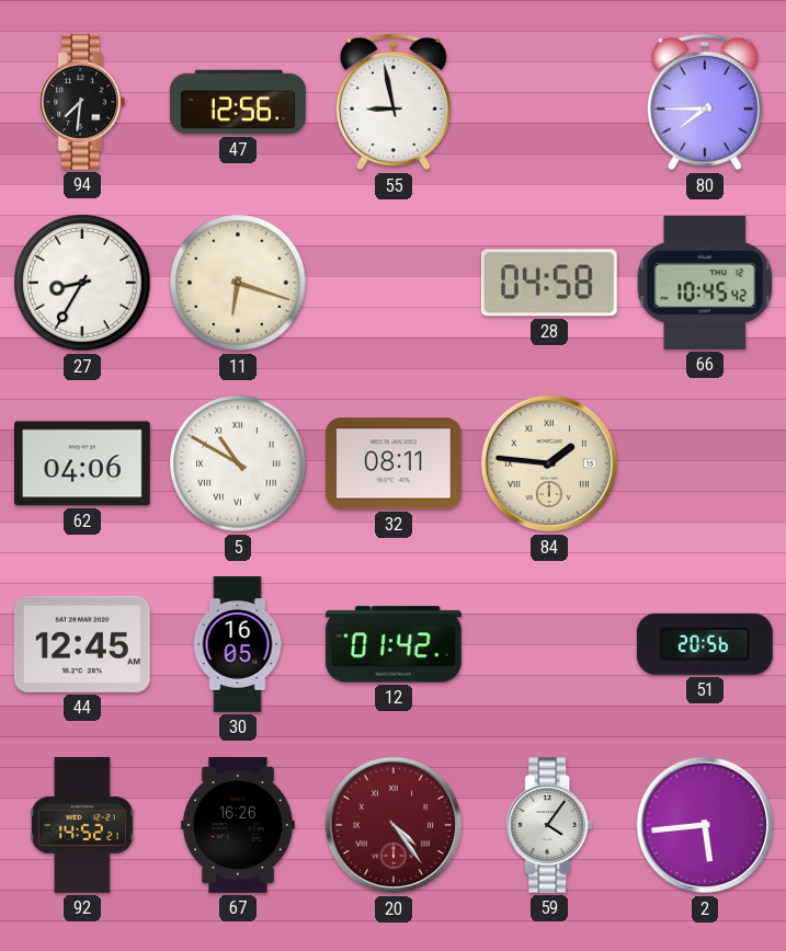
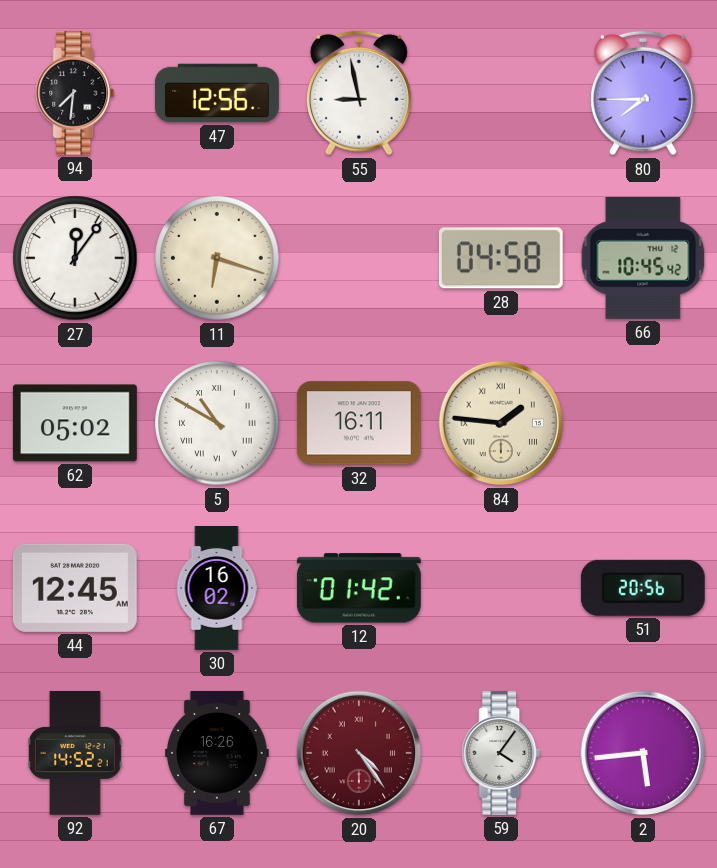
27: 8:35 -> 12:06 (75, 258)
62: 04:06 -> 05:02 (75, 423)
32: 08:11 -> 16:11 (359, 423)
30: 16:05 -> 16:02 (217, 589)
